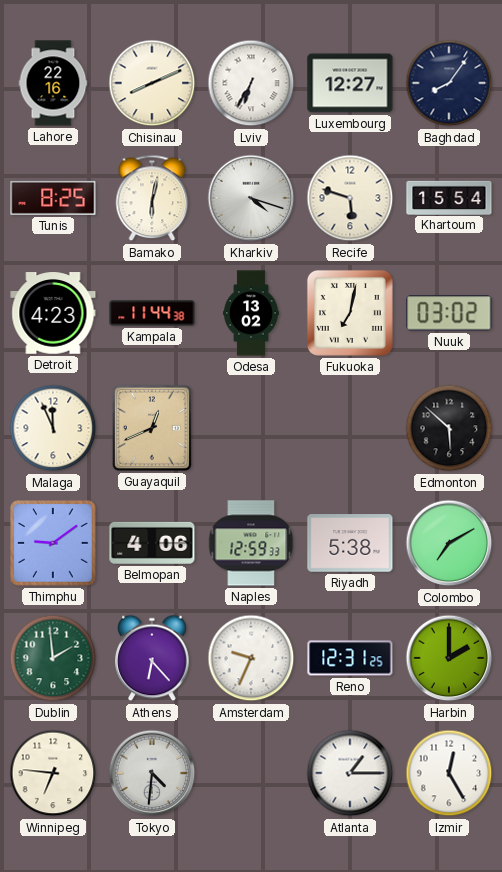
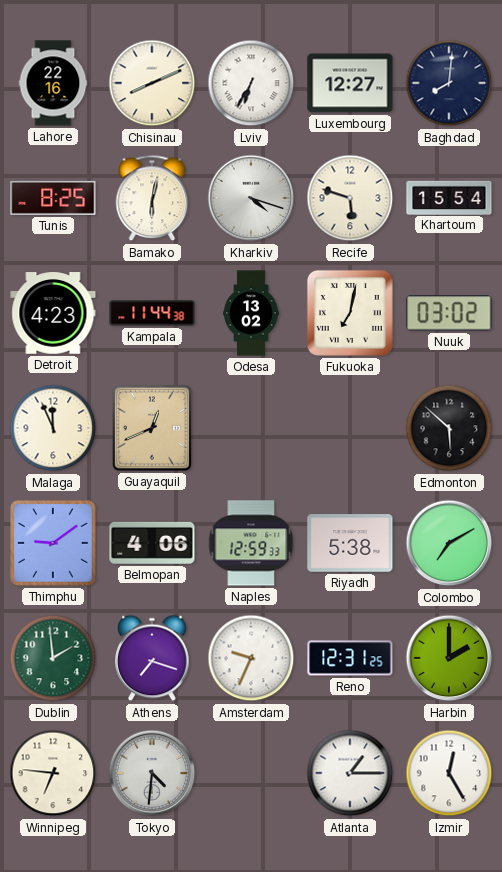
Baghdad: 8:06 -> 8:01 (449, 83)
Athens: 6:23 -> 7:18 (152, 658)
